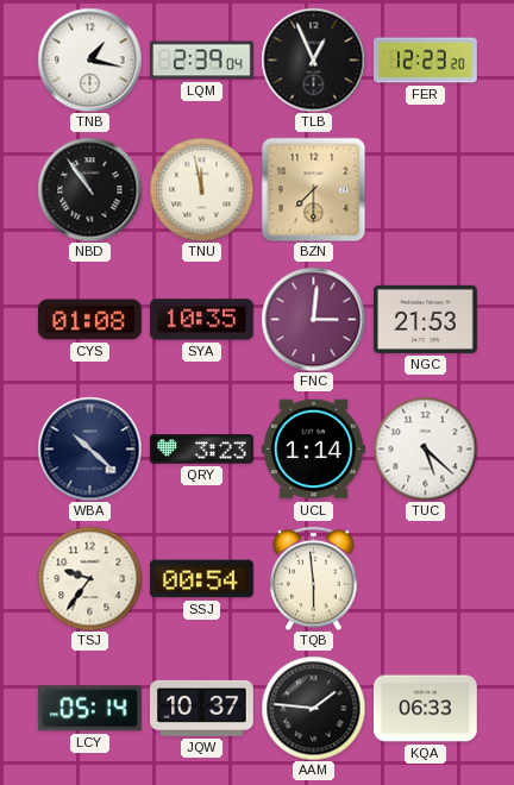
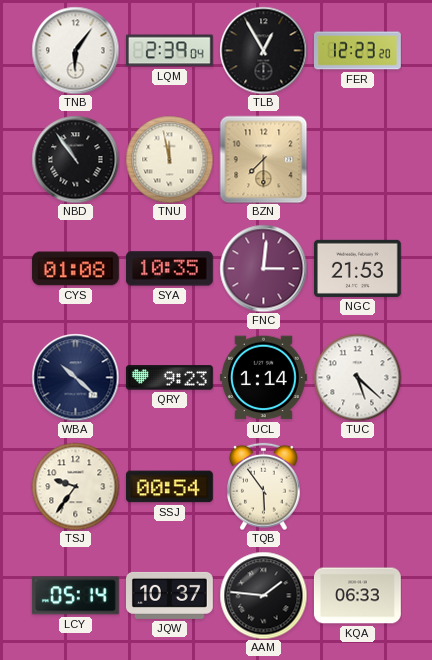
TNB: 1:17 -> 6:06 (75, 50)
TLB: 12:56 -> 12:55 (263, 50)
QRY: 3:23 -> 9:23 (169, 378)
TQB: 5:59 -> 5:54 (264, 486)
